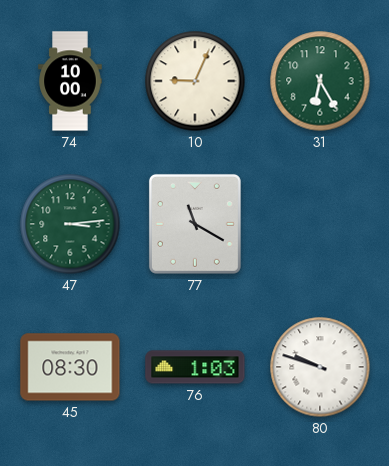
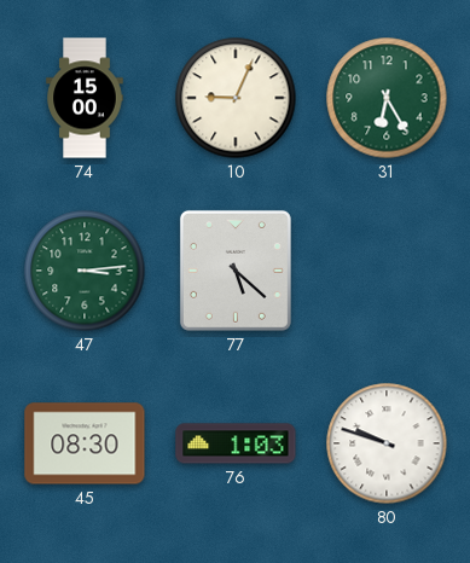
74: 10:00 -> 15:00 (85, 98)
77: 11:20 -> 5:22 (236, 271)
